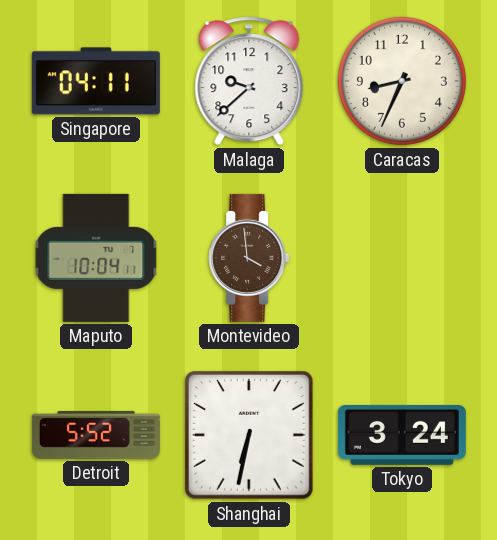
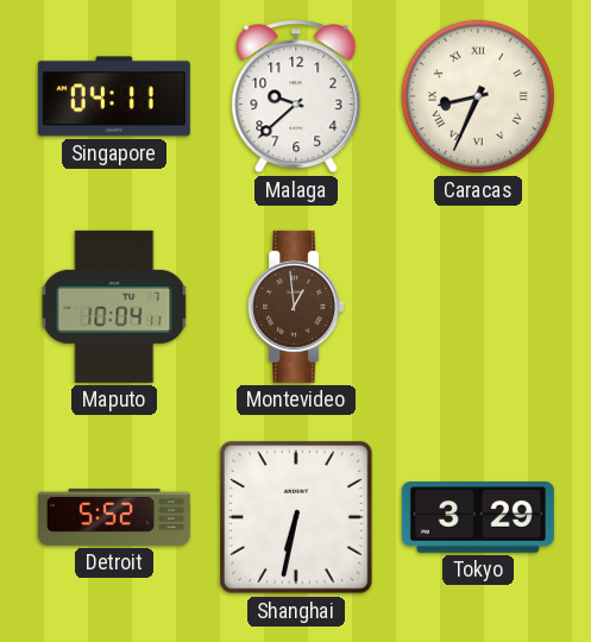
Caracas numerals: Arabic -> Roman (478, 96)
Montevideo: 3:59 -> 12:59 (296, 307)
Tokyo: 3:24 -> 3:29 (478, 518)
